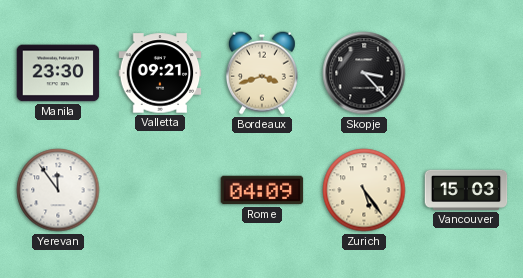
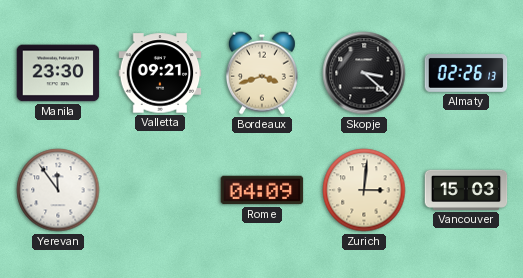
Skopje: 3:23 -> 3:22 (364, 73)
Almaty: none -> 02:26 (466, 74)
Zurich: 5:24 -> 3:01 (364, 190)
